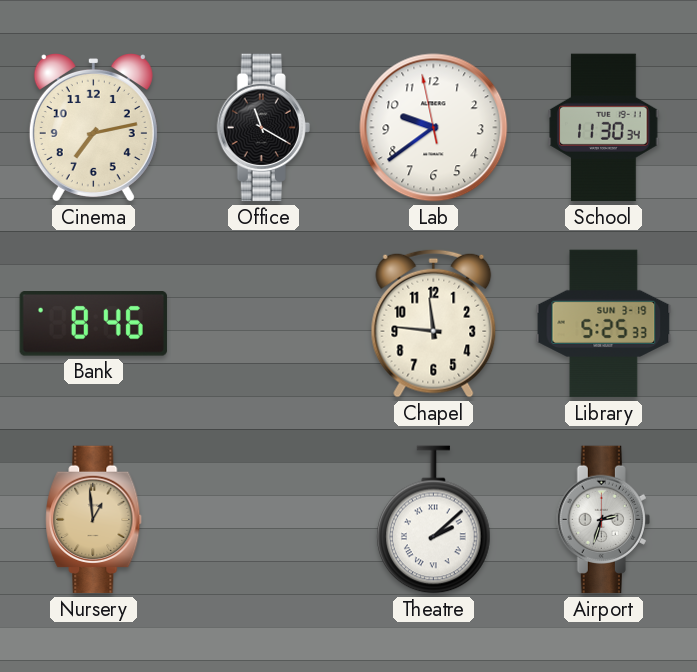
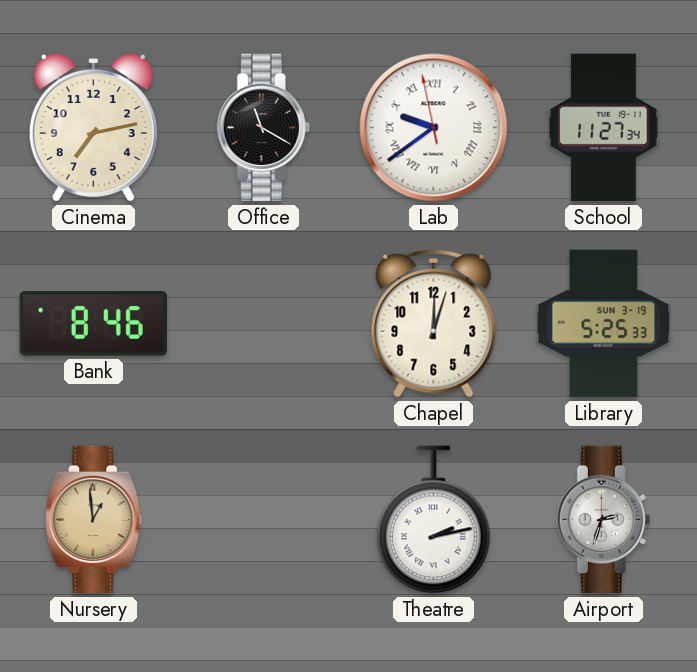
Lab numerals: Arabic -> Roman (434, 128)
School: 11:30 -> 11:27 (604, 128)
Chapel: 11:46 -> 12:03 (434, 323)
Theatre: 2:08 -> 2:13 (434, 520)
